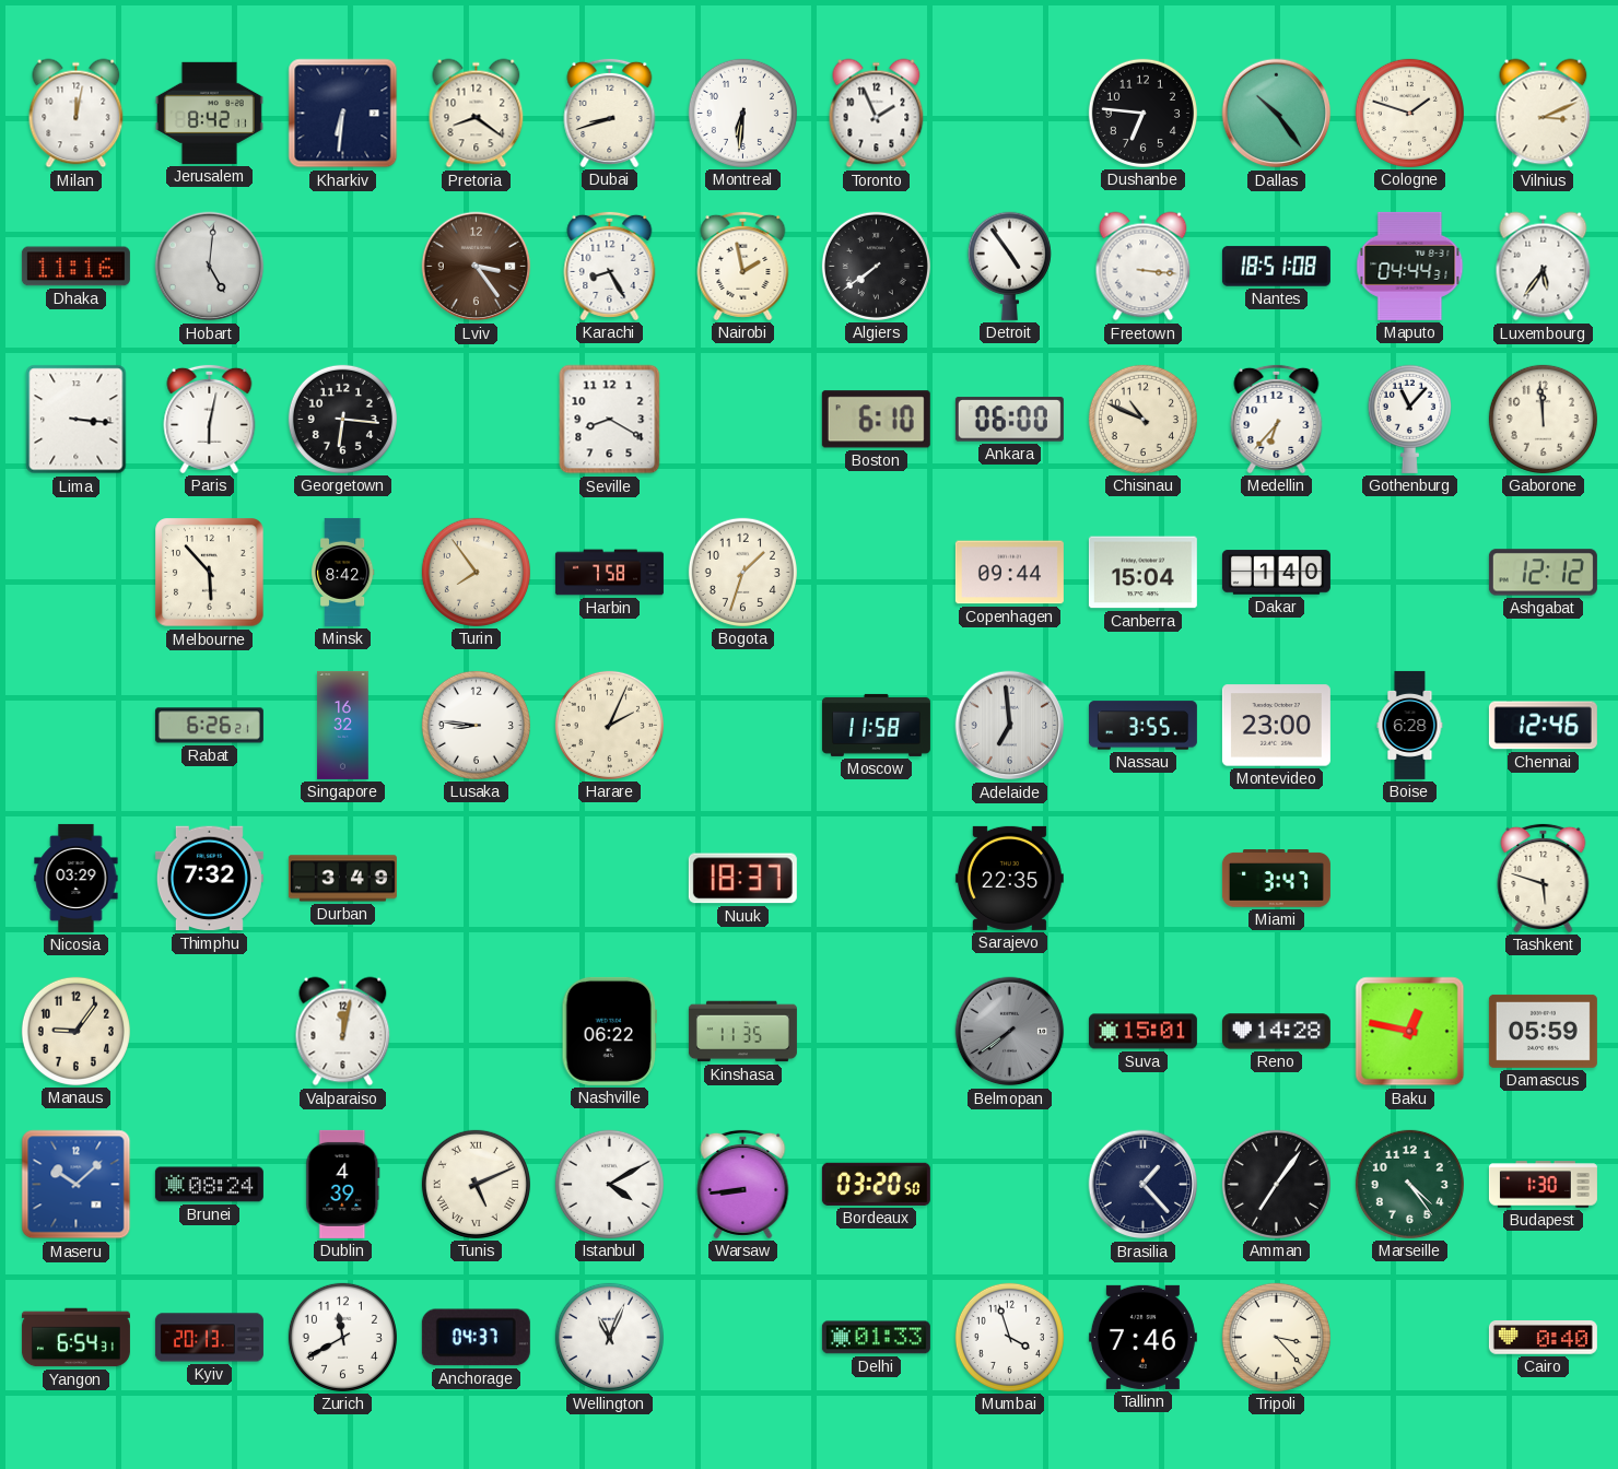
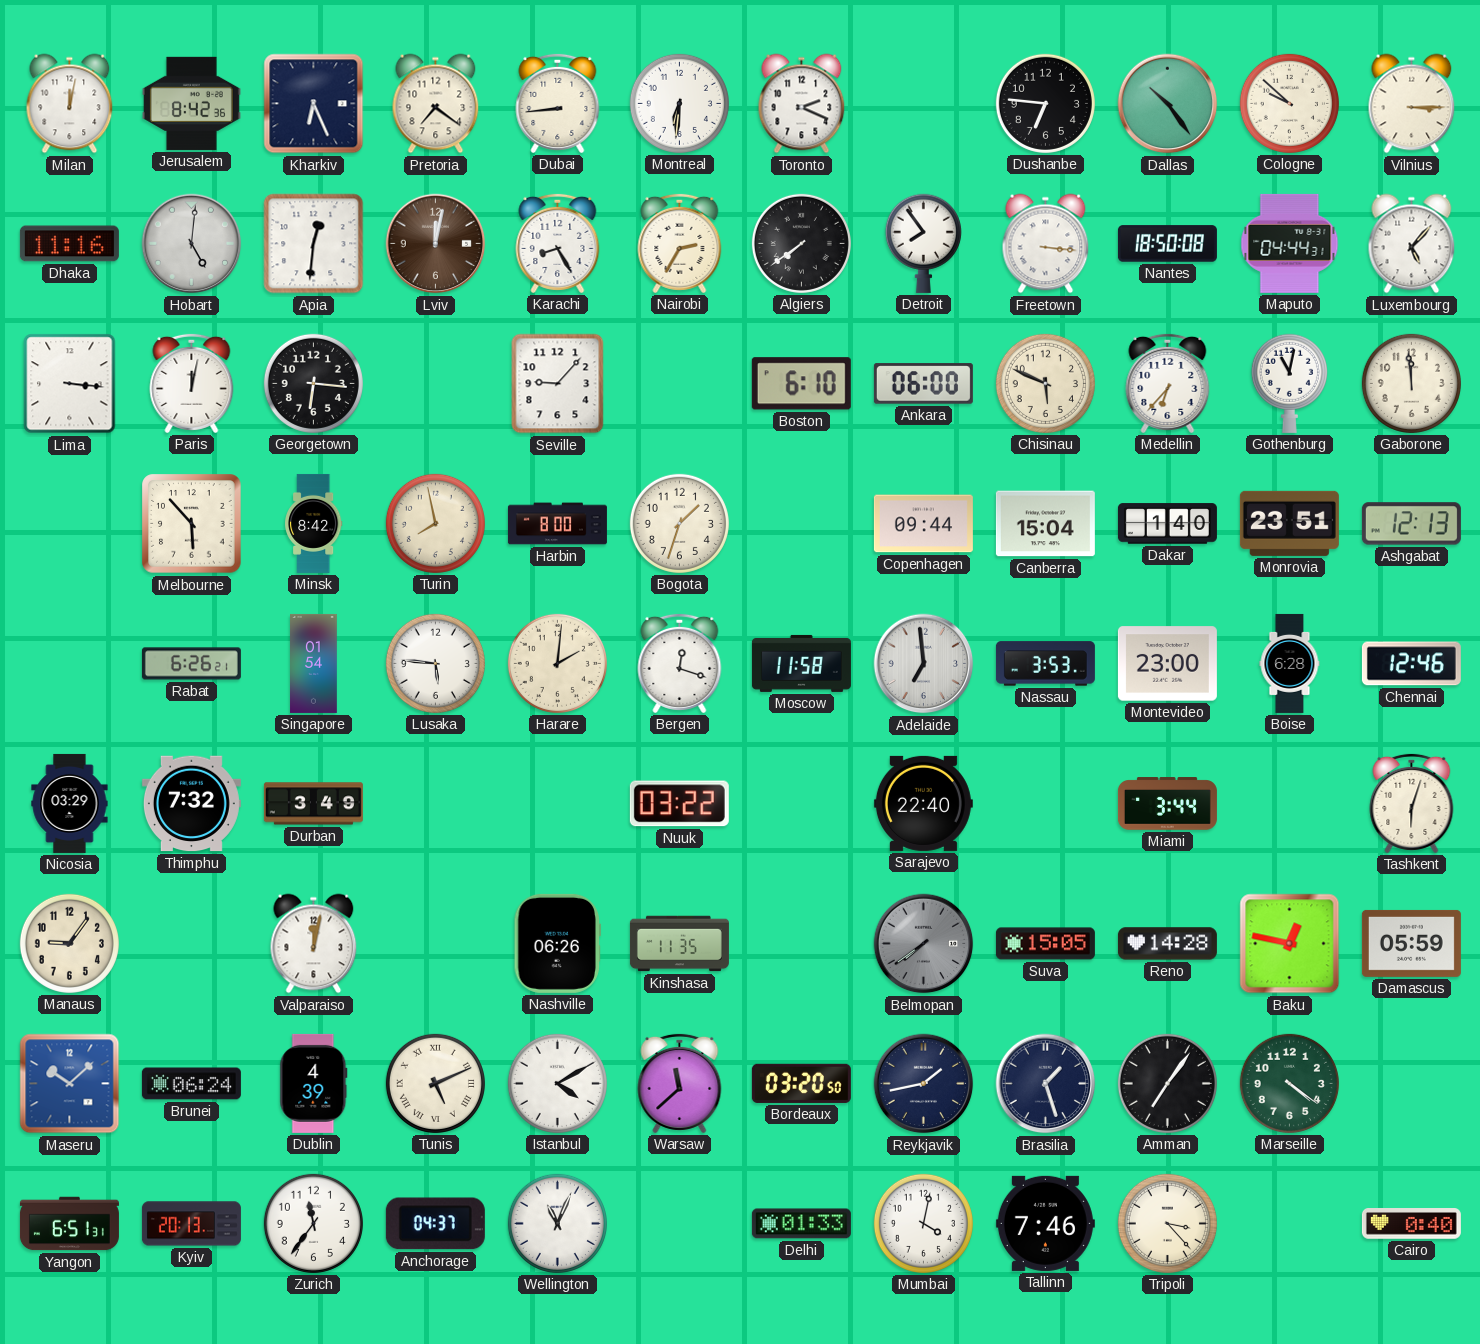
Jerusalem: 8:42:11 -> 8:42:36 (191, 103)
Kharkiv: 6:31 -> 6:26 (314, 104)
Pretoria: 8:21 -> 7:21 (436, 104)
Dubai: 8:42 -> 8:44 (558, 103)
Toronto: 1:56 -> 2:19 (802, 104)
Cologne: 1:48 -> 9:52 (1289, 103)
Vilnius: 3:11 -> 3:15 (1412, 104)
Apia: none -> 12:31 (314, 244)
Lviv: 3:24 -> 12:02 (436, 244)
Nairobi: 1:58 -> 2:35 (680, 243)
Detroit: 4:54 -> 7:54 (923, 243)
Nantes: 18:51 -> 18:50 (1167, 244)
Luxembourg: 5:36 -> 5:07 (1412, 244)
Paris: 6:02 -> 12:02 (192, 383)
Seville: 8:20 -> 9:07 (558, 384)
Chisinau: 10:49 -> 5:49 (1045, 383)
Gothenburg: 11:07 -> 11:02 (1289, 383)
Turin: 7:54 -> 7:58 (435, 523)
Harbin: 7:58 -> 8:00 (557, 524)
Monrovia: none -> 23:51 (1289, 523)
Ashgabat: 12:12 -> 12:13 (1411, 524)
Singapore: 16:32 -> 01:54 (314, 663)
Lusaka: 8:46 -> 5:46 (435, 663)
Harare: 2:04 -> 2:01 (557, 663)
Bergen: none -> 12:18 (680, 663)
Nassau: 3:55 -> 3:53 (1045, 664)
Nuuk: 18:37 -> 03:22 (679, 804)
Sarajevo: 22:35 -> 22:40 (923, 803)
Miami: 3:47 -> 3:44 (1167, 804)
Tashkent: 5:48 -> 6:03 (1412, 803)
Nashville: 06:22 -> 06:26 (557, 943)
Suva: 15:01 -> 15:05 (1045, 944)
Brunei: 08:24 -> 06:24 (191, 1084)
Warsaw: 8:44 -> 11:38 (680, 1083)
Reykjavik: none -> 1:43 (924, 1084)
Brasilia: 1:23 -> 1:27 (1046, 1084)
Marseille: 4:24 -> 4:21 (1289, 1083)
Budapest: 1:30 -> none (1543, 1185)
Yangon: 6:54 -> 6:51 (69, 1224)
Zurich: 11:40 -> 11:36 (313, 1223)
Mumbai: 3:57 -> 4:02 (923, 1223)
